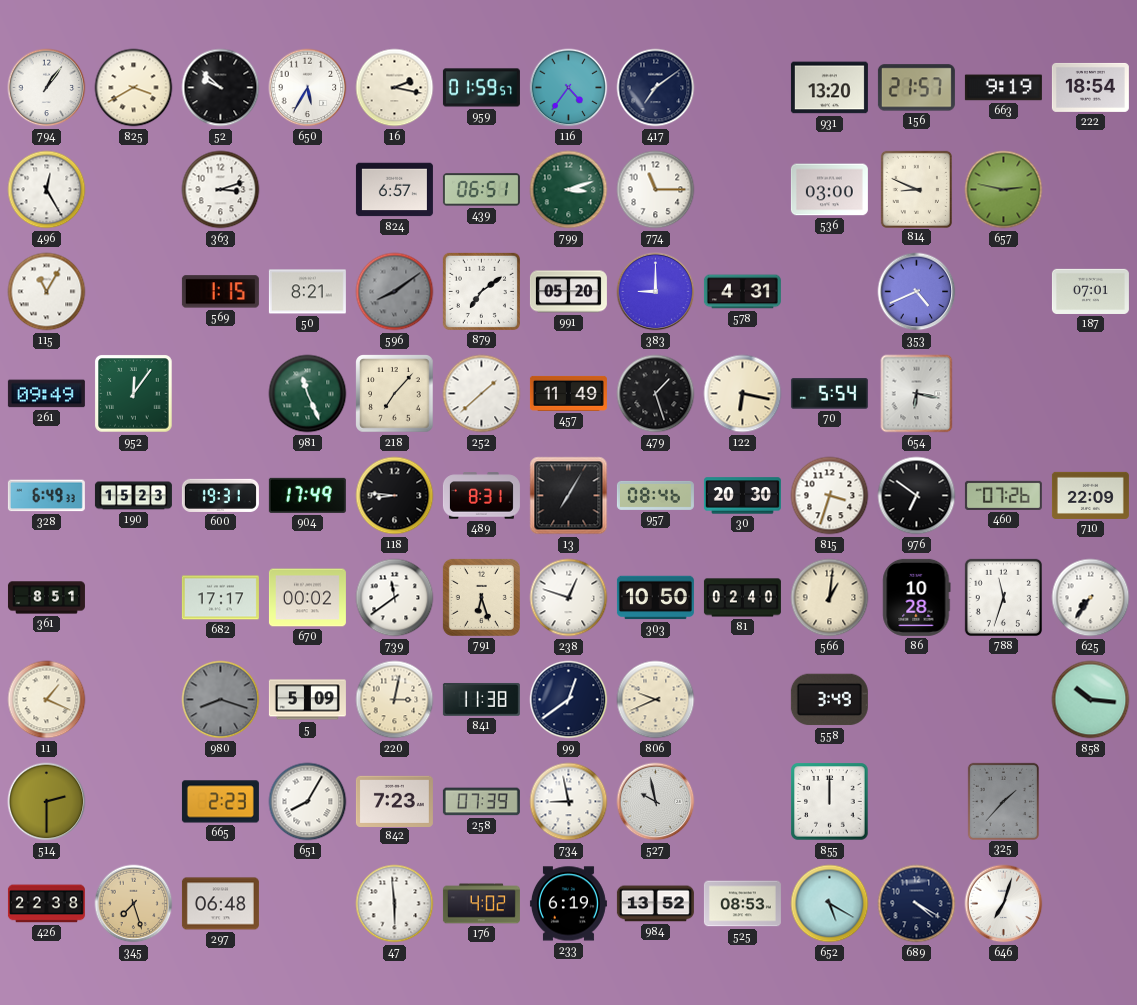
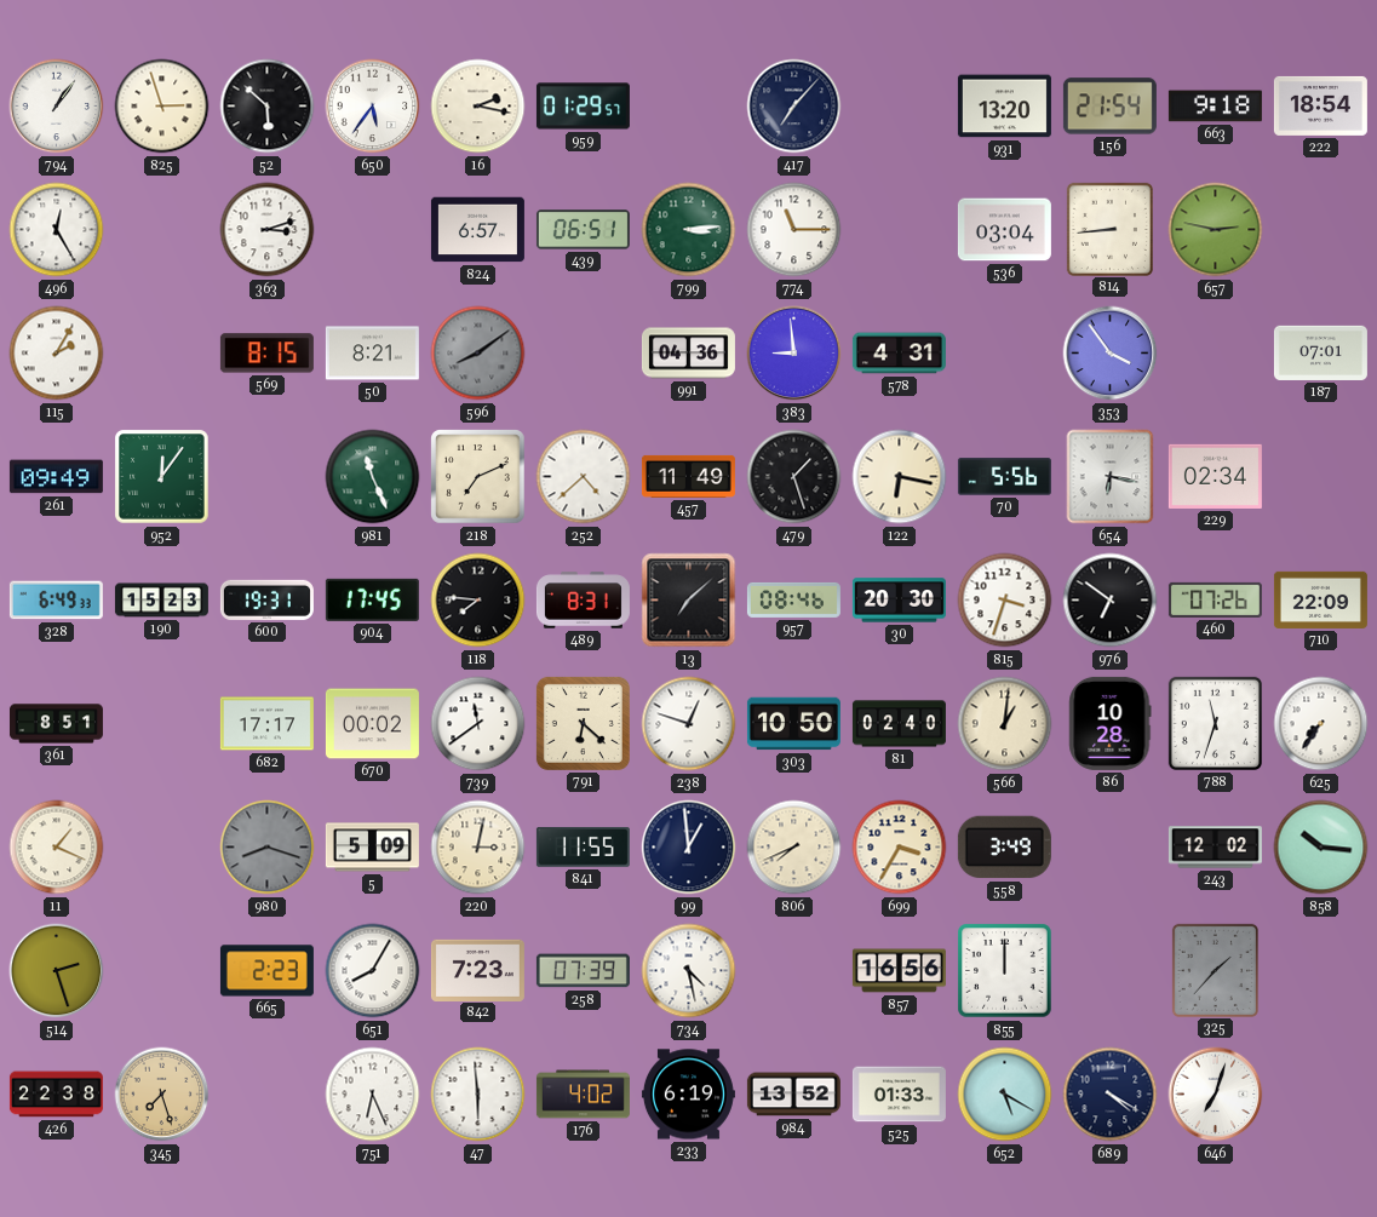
825: 3:40 -> 2:57 (162, 107)
52: 9:52 -> 5:52 (268, 107)
650: 5:35 -> 5:36 (373, 107)
959: 01:59 -> 01:29 (583, 107)
116: 4:36 -> none (569, 88)
417: 7:09 -> 7:07 (794, 107)
156: 21:57 -> 21:54 (1109, 107)
663: 9:19 -> 9:18 (1215, 107)
799: 3:12 -> 3:14 (689, 230)
536: 03:00 -> 03:04 (1004, 230)
814: 8:49 -> 8:44 (1109, 229)
115: 11:05 -> 2:05 (57, 354)
569: 1:15 -> 8:15 (266, 354)
879: 7:09 -> none (481, 291)
991: 05:20 -> 04:36 (688, 354)
383: 9:00 -> 8:59 (794, 354)
353: 4:41 -> 3:54 (1111, 354)
218: 7:07 -> 7:11 (478, 477)
252: 1:38 -> 4:38 (584, 477)
70: 5:54 -> 5:56 (1004, 477)
229: none -> 02:34 (1215, 476)
904: 17:49 -> 17:45 (372, 599)
118: 8:46 -> 7:46 (478, 601)
13: 7:05 -> 7:08 (689, 601)
791: 6:27 -> 6:22 (583, 723)
841: 11:38 -> 11:55 (583, 846)
99: 12:39 -> 12:59 (689, 848)
806: 9:41 -> 7:41 (794, 848)
699: none -> 3:35 (900, 848)
243: none -> 12:02 (1215, 848)
514: 2:30 -> 2:27 (57, 971)
734: 8:58 -> 4:28 (689, 971)
527: 9:58 -> none (656, 802)
857: none -> 16:56 (899, 971)
297: 06:48 -> none (220, 904)
751: none -> 6:26 (373, 1095)
525: 08:53 -> 01:33 (899, 1095)
